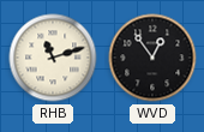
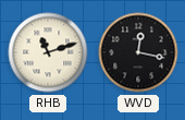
WVD: 12:54 -> 12:17 (138, 52)
